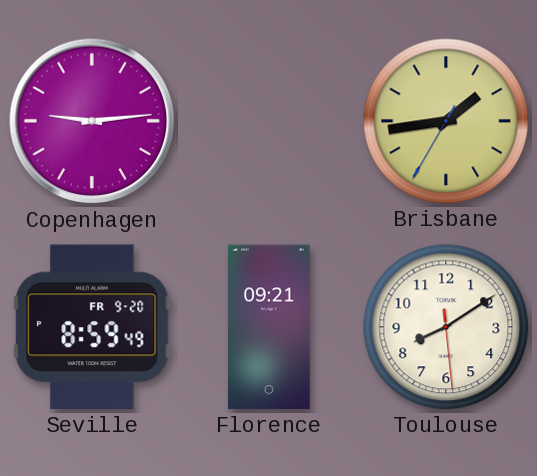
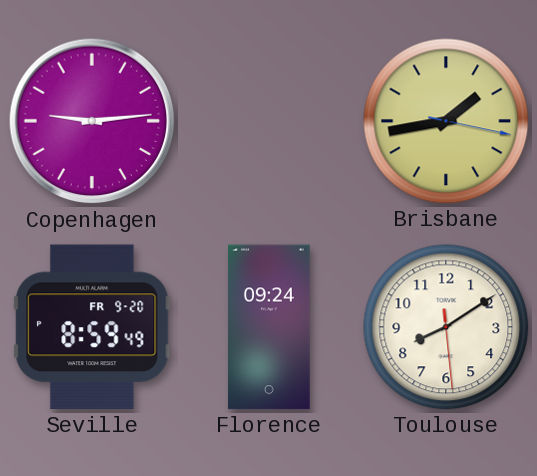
Brisbane: 1:43:35 -> 1:43:17 (446, 121)
Florence: 09:21 -> 09:24 (270, 327)
